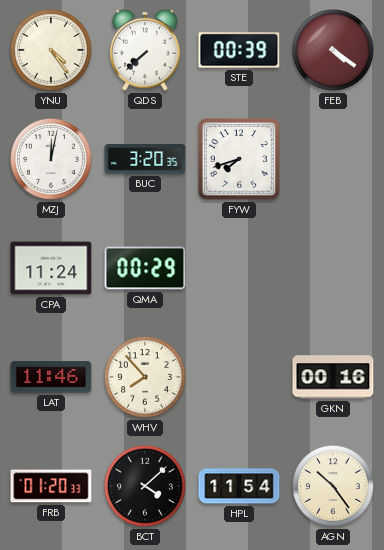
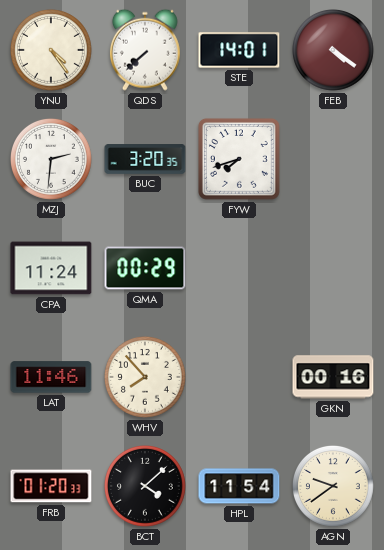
STE: 00:39 -> 14:01 (239, 50)
MZJ: 12:02 -> 2:31 (52, 160)
AGN: 10:24 -> 9:39 (334, 487)
